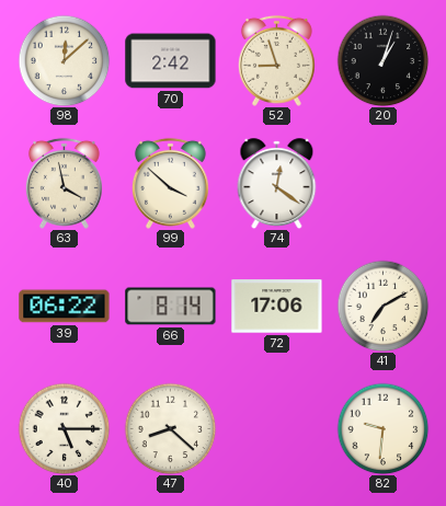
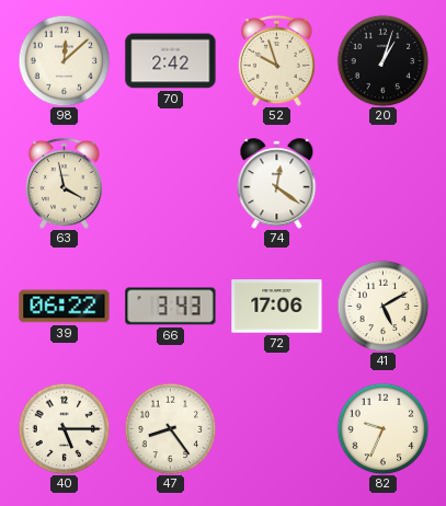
52: 8:57 -> 9:57 (276, 60)
99: 3:52 -> none (170, 183)
66: 8:14 -> 3:43 (171, 307)
41: 7:10 -> 5:10 (382, 306)
47: 8:22 -> 8:24 (170, 428)
82: 9:31 -> 9:34 (382, 428)
